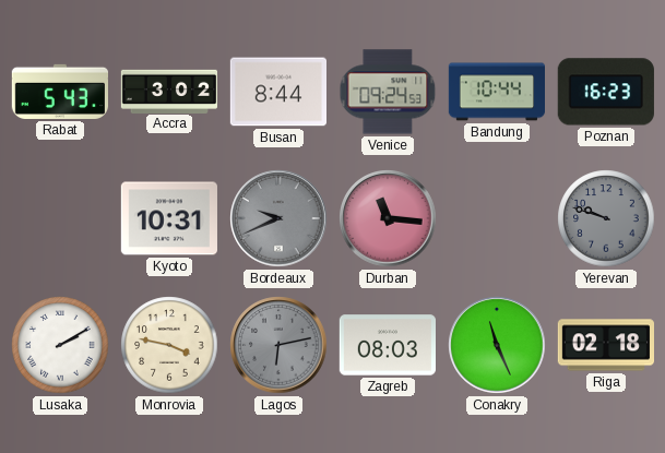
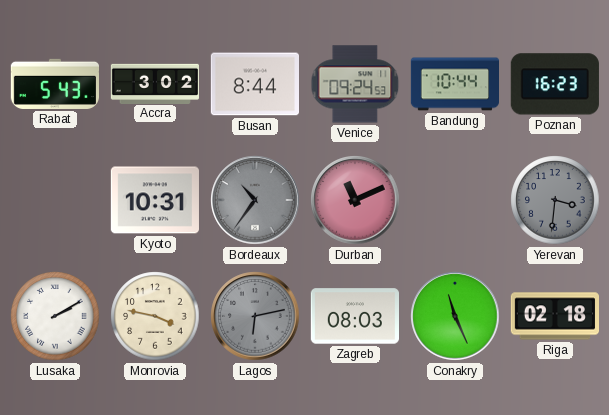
Bordeaux: 9:41 -> 10:36 (255, 200)
Durban: 11:16 -> 11:11 (355, 200)
Yerevan: 9:48 -> 3:31 (555, 200)
